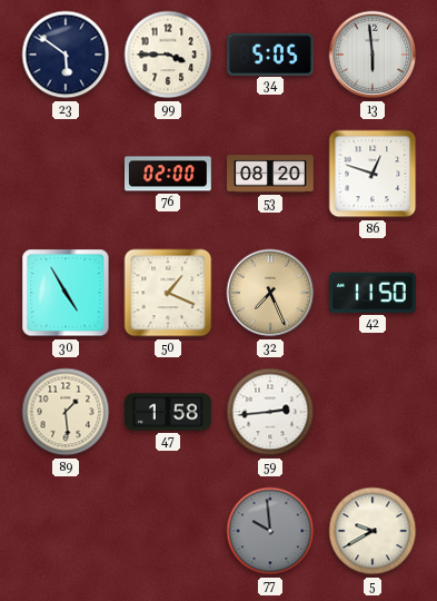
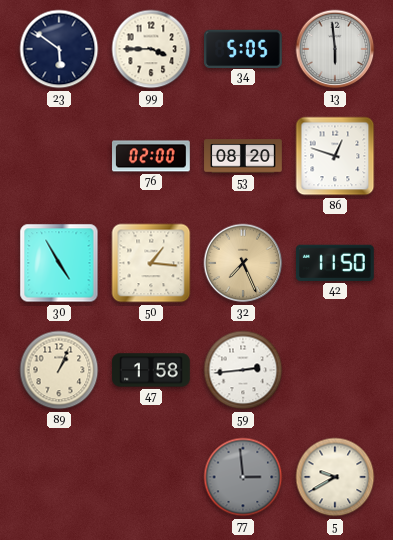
50: 1:19 -> 1:16 (151, 263)
89: 1:29 -> 1:04 (59, 370)
77: 9:59 -> 2:59 (243, 477)
